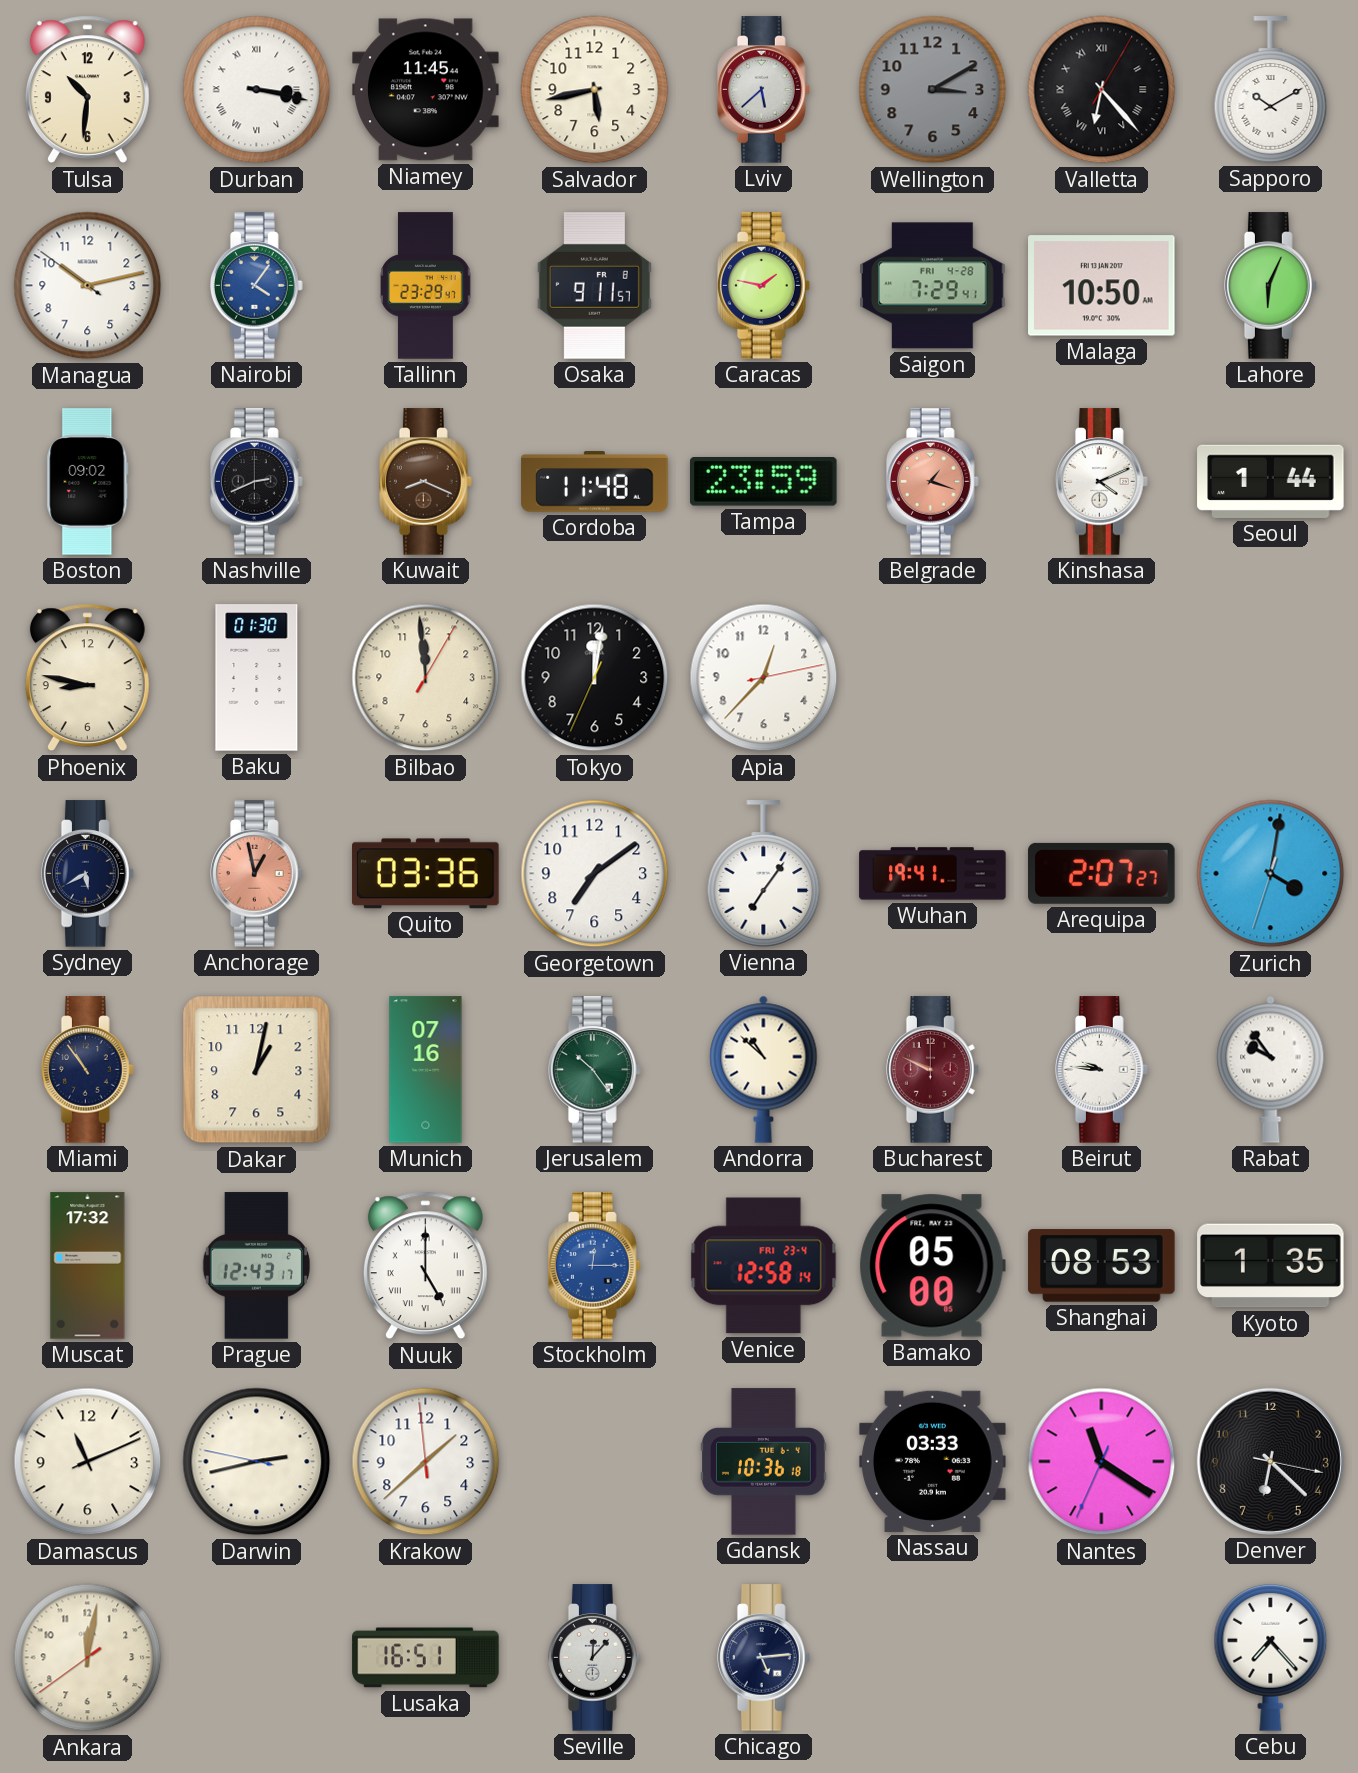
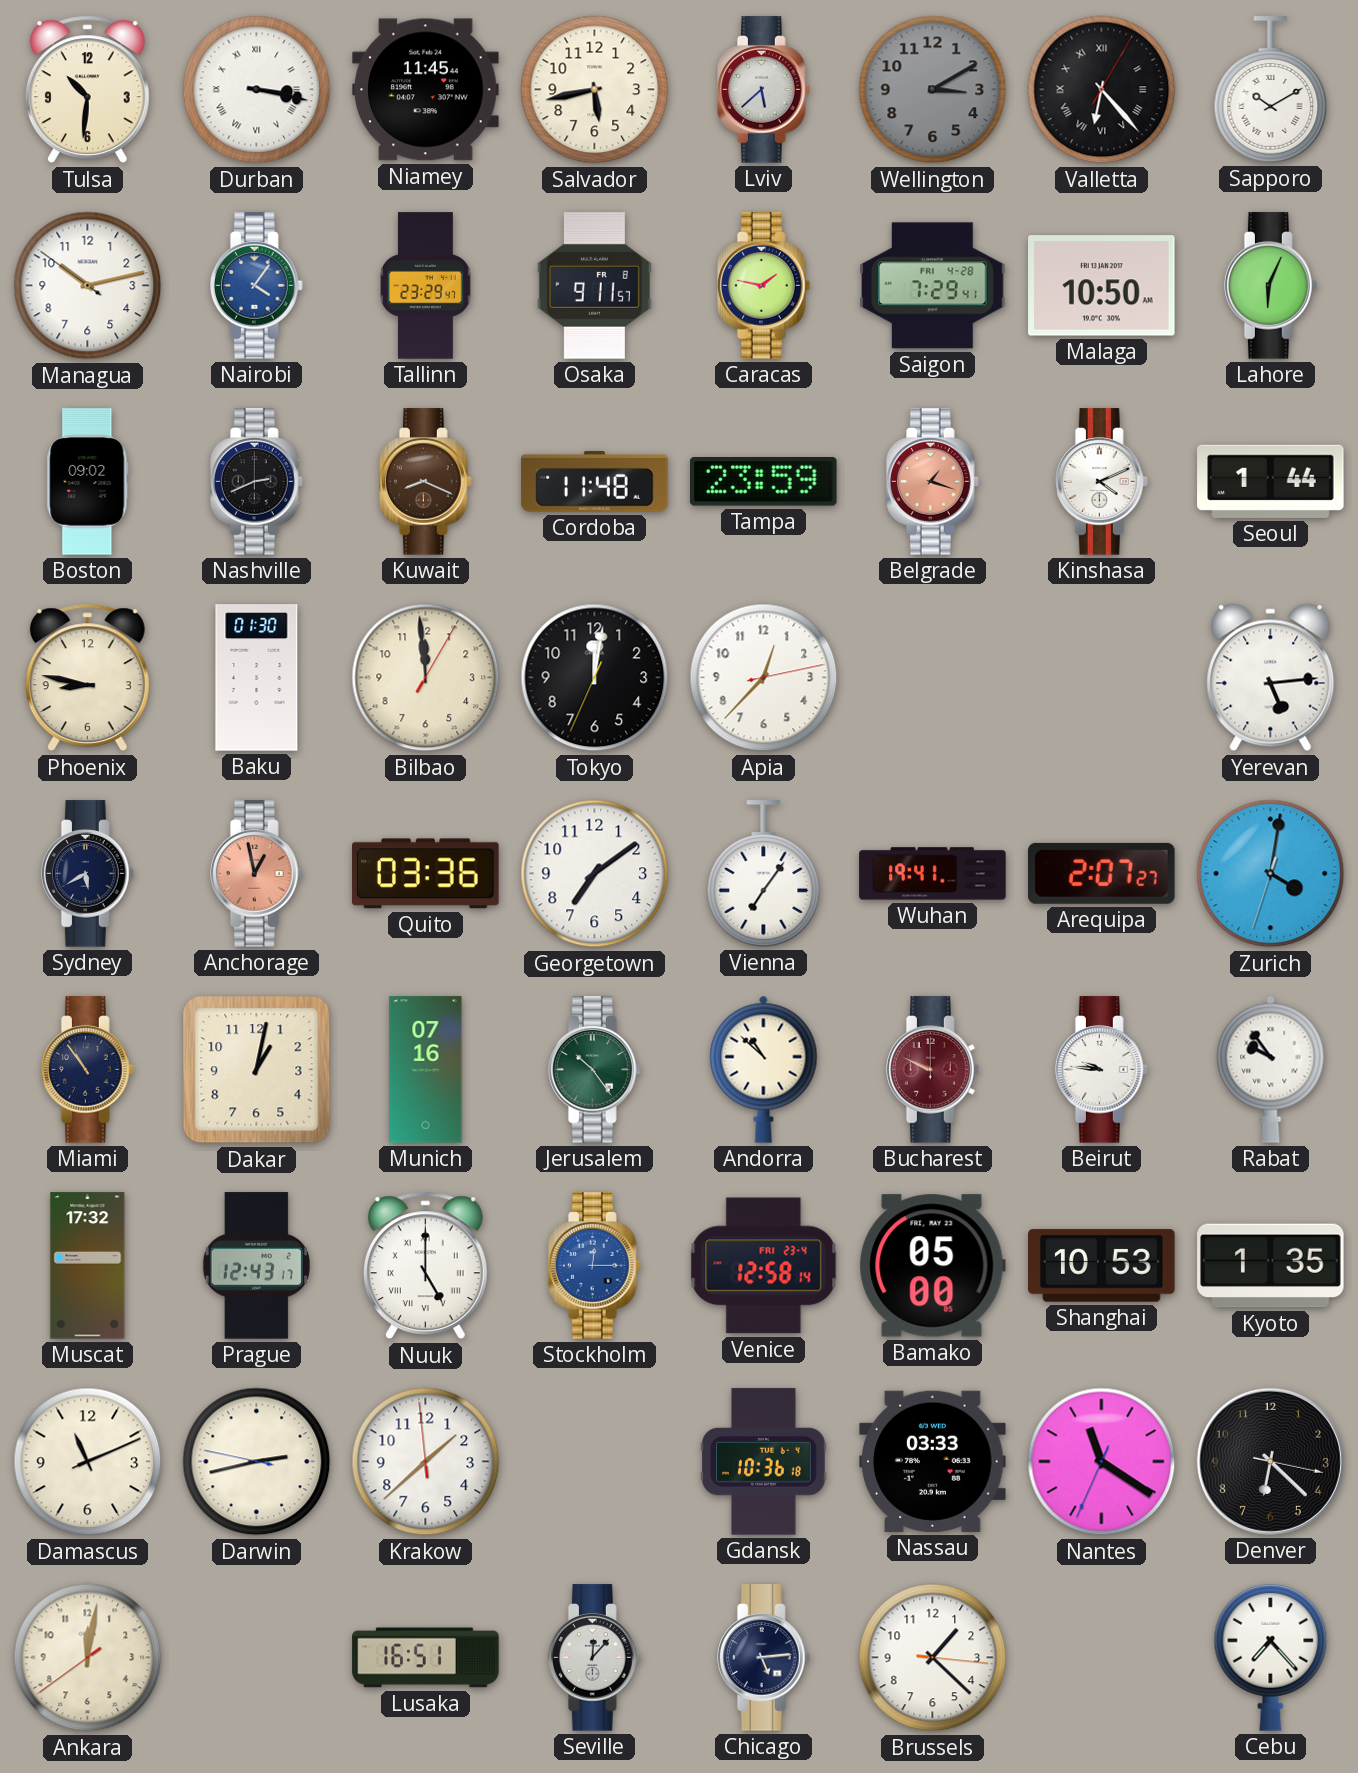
Yerevan: none -> 5:14 (1271, 678)
Shanghai: 08:53 -> 10:53 (1102, 1266)
Brussels: none -> 1:22 (933, 1658)
